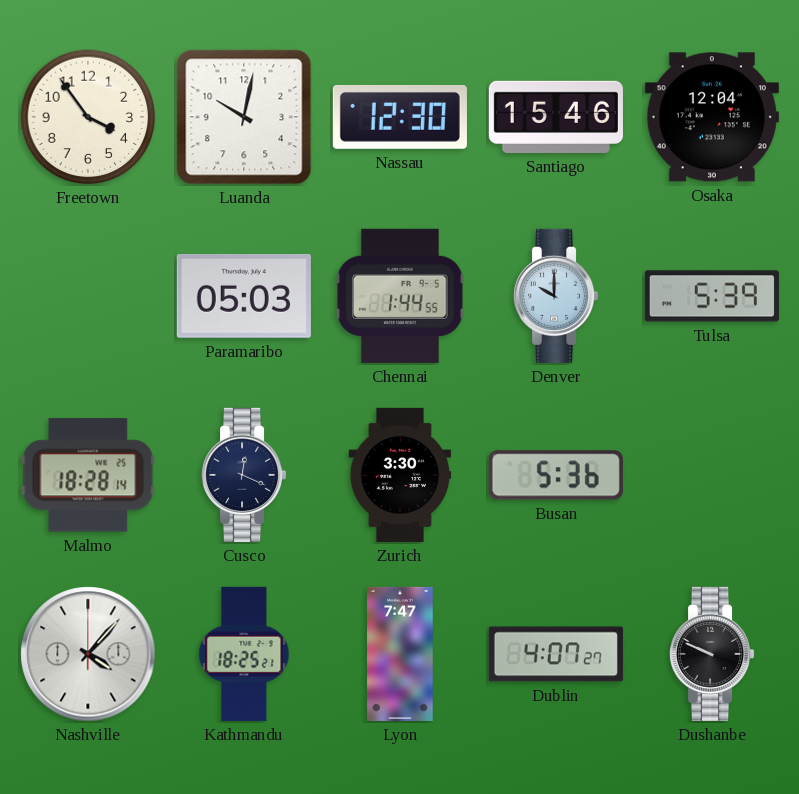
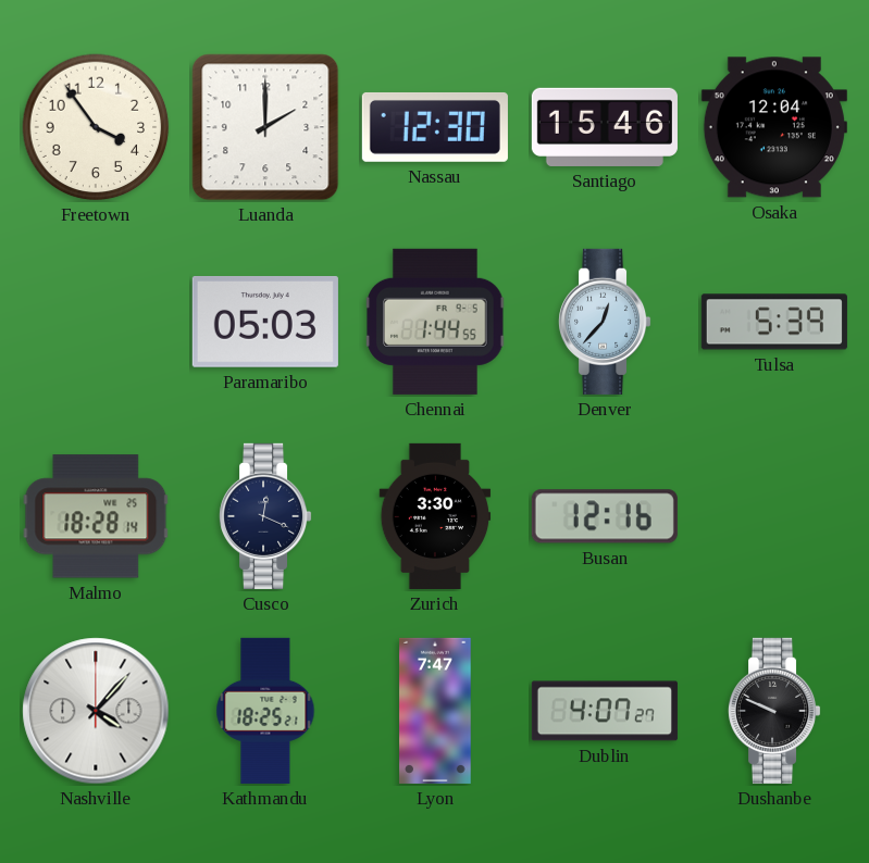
Luanda: 10:02 -> 2:00 (265, 127)
Denver: 10:00 -> 12:37 (606, 322)
Busan: 5:36 -> 12:16 (605, 516)
